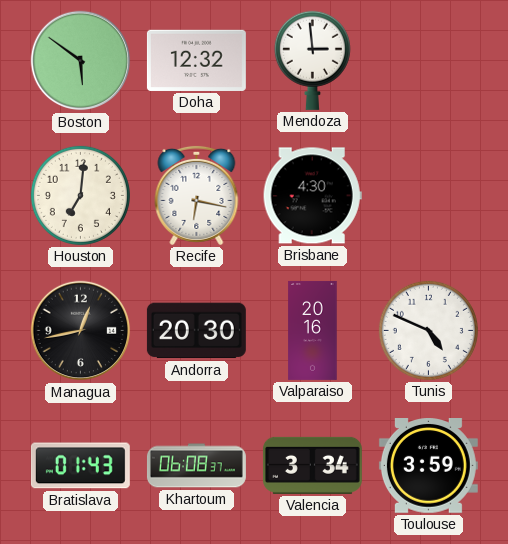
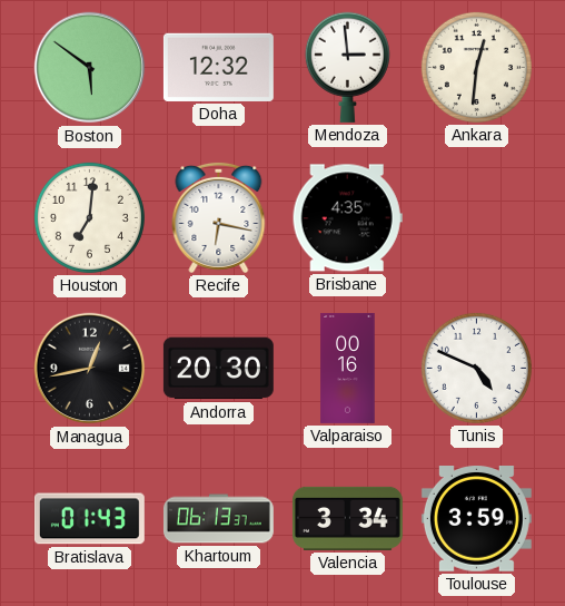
Ankara: none -> 12:31 (476, 67)
Brisbane: 4:30 -> 4:35 (347, 218)
Valparaiso: 20:16 -> 00:16 (348, 368)
Khartoum: 06:08 -> 06:13 (218, 519)
